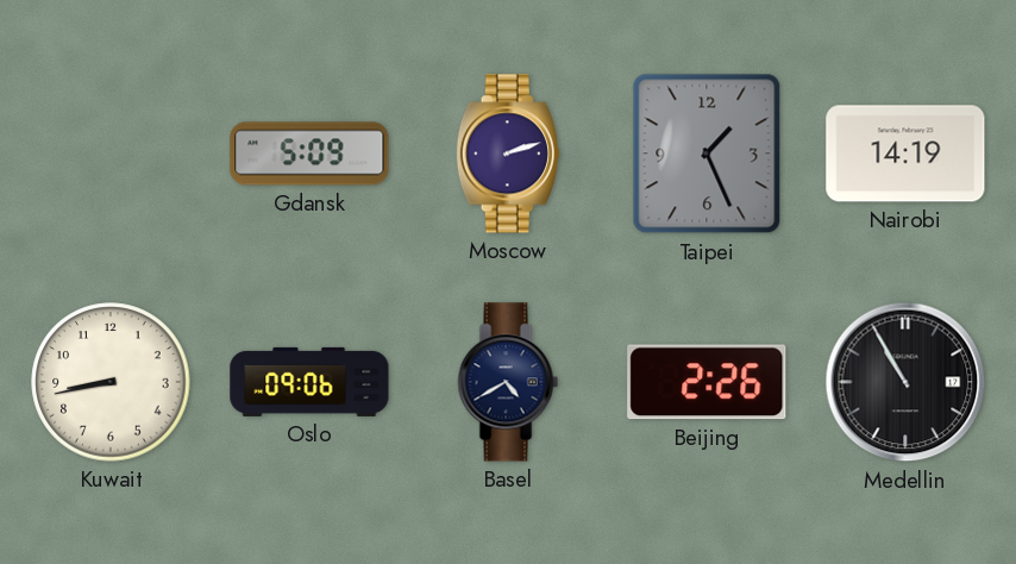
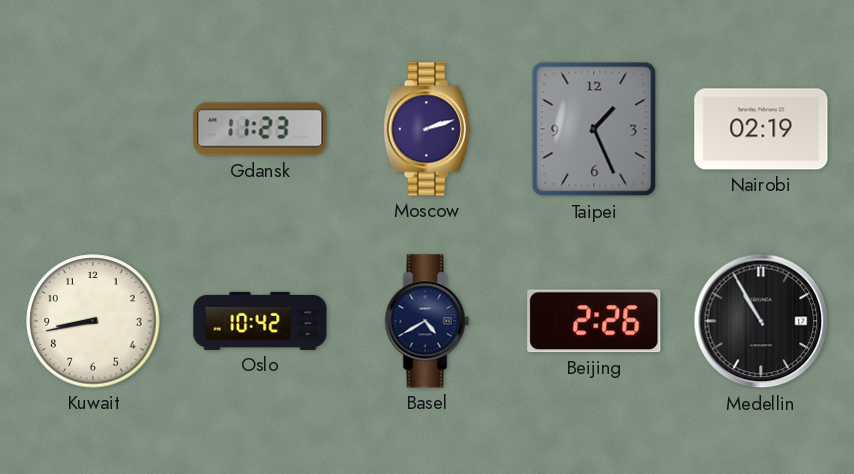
Gdansk: 5:09 -> 11:23 (260, 129)
Nairobi: 14:19 -> 02:19 (761, 129)
Oslo: 09:06 -> 10:42 (260, 321)
